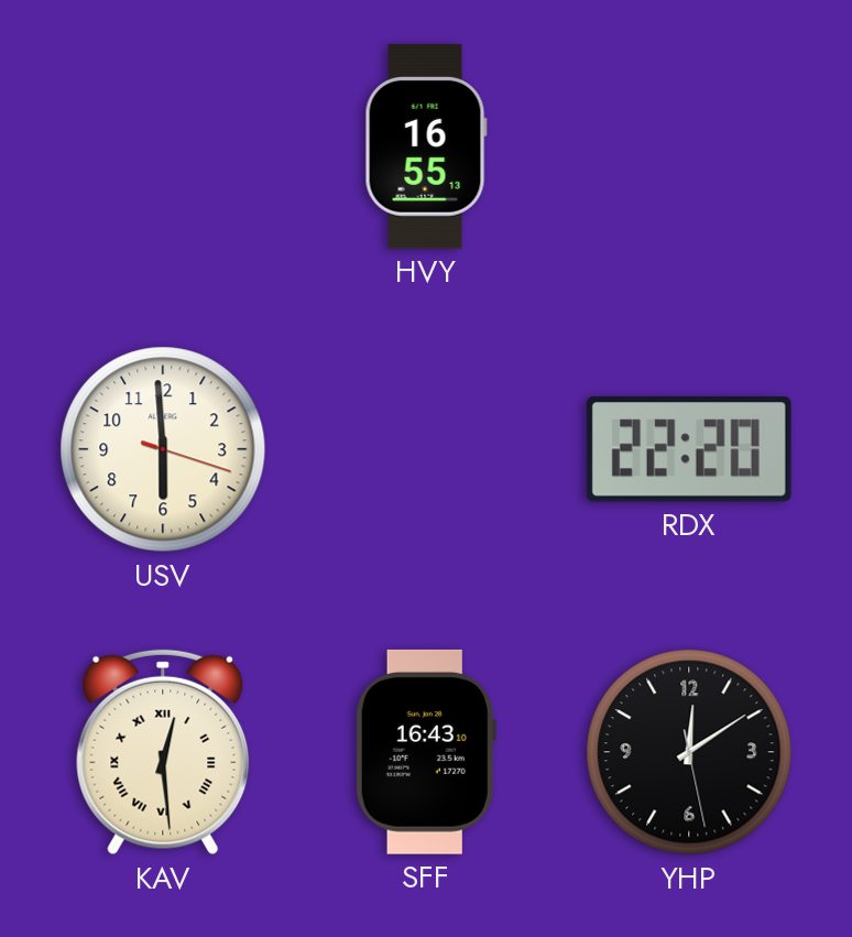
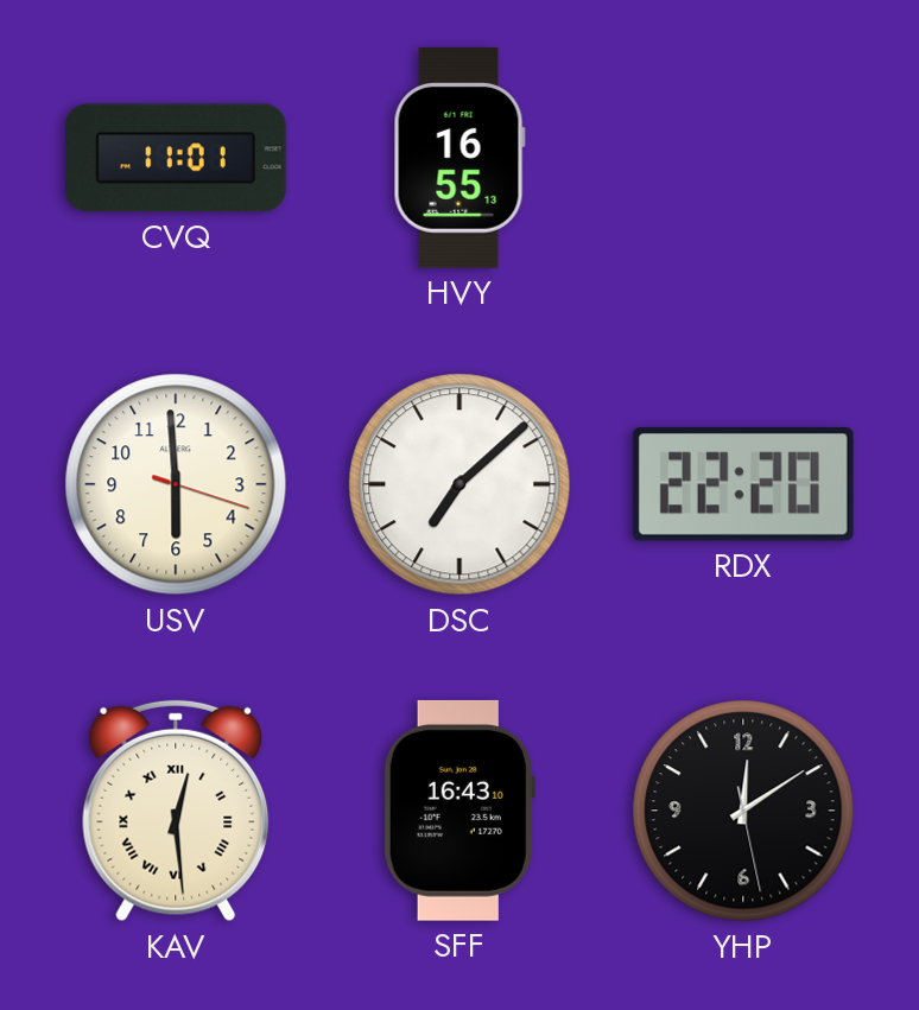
CVQ: none -> 11:01 (176, 158)
DSC: none -> 7:08 (459, 484)
